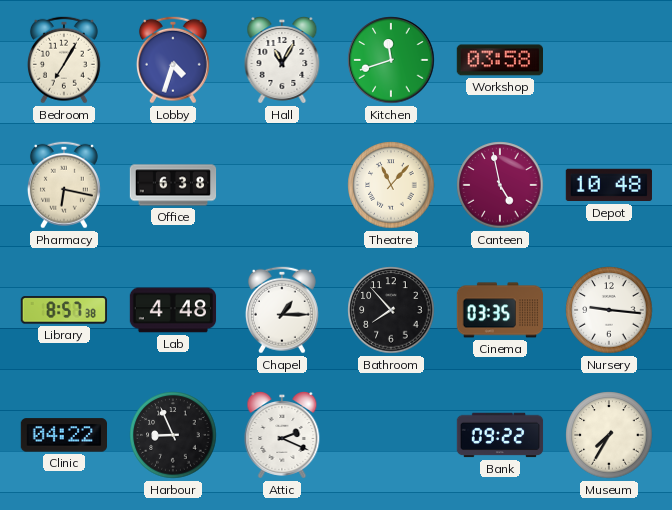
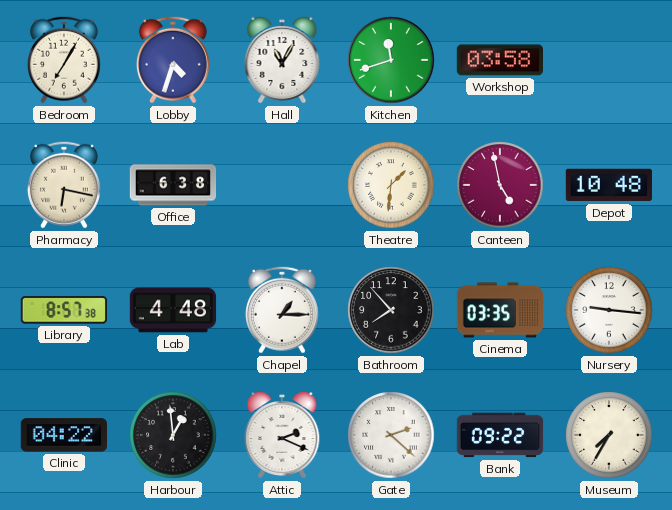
Theatre: 11:07 -> 1:31 (391, 185)
Harbour: 8:56 -> 12:59 (173, 435)
Gate: none -> 2:22 (391, 435)
